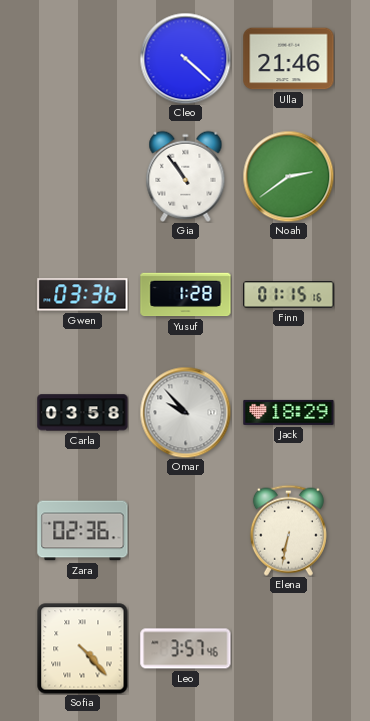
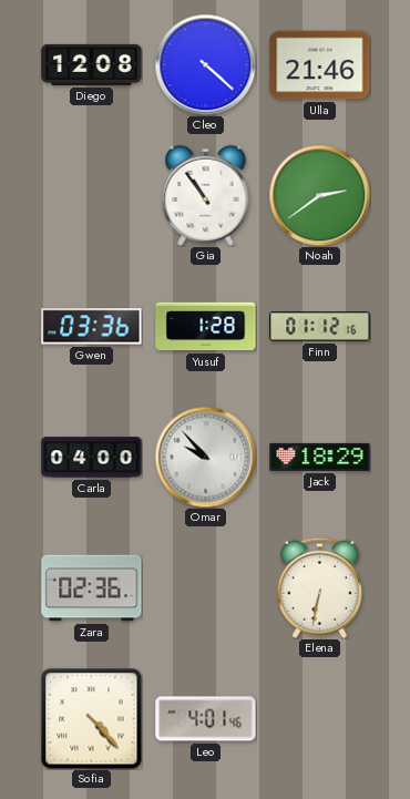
Diego: none -> 12:08 (92, 64)
Finn: 01:15 -> 01:12 (320, 327)
Carla: 03:58 -> 04:00 (92, 458)
Leo: 3:57 -> 4:01 (206, 719)
